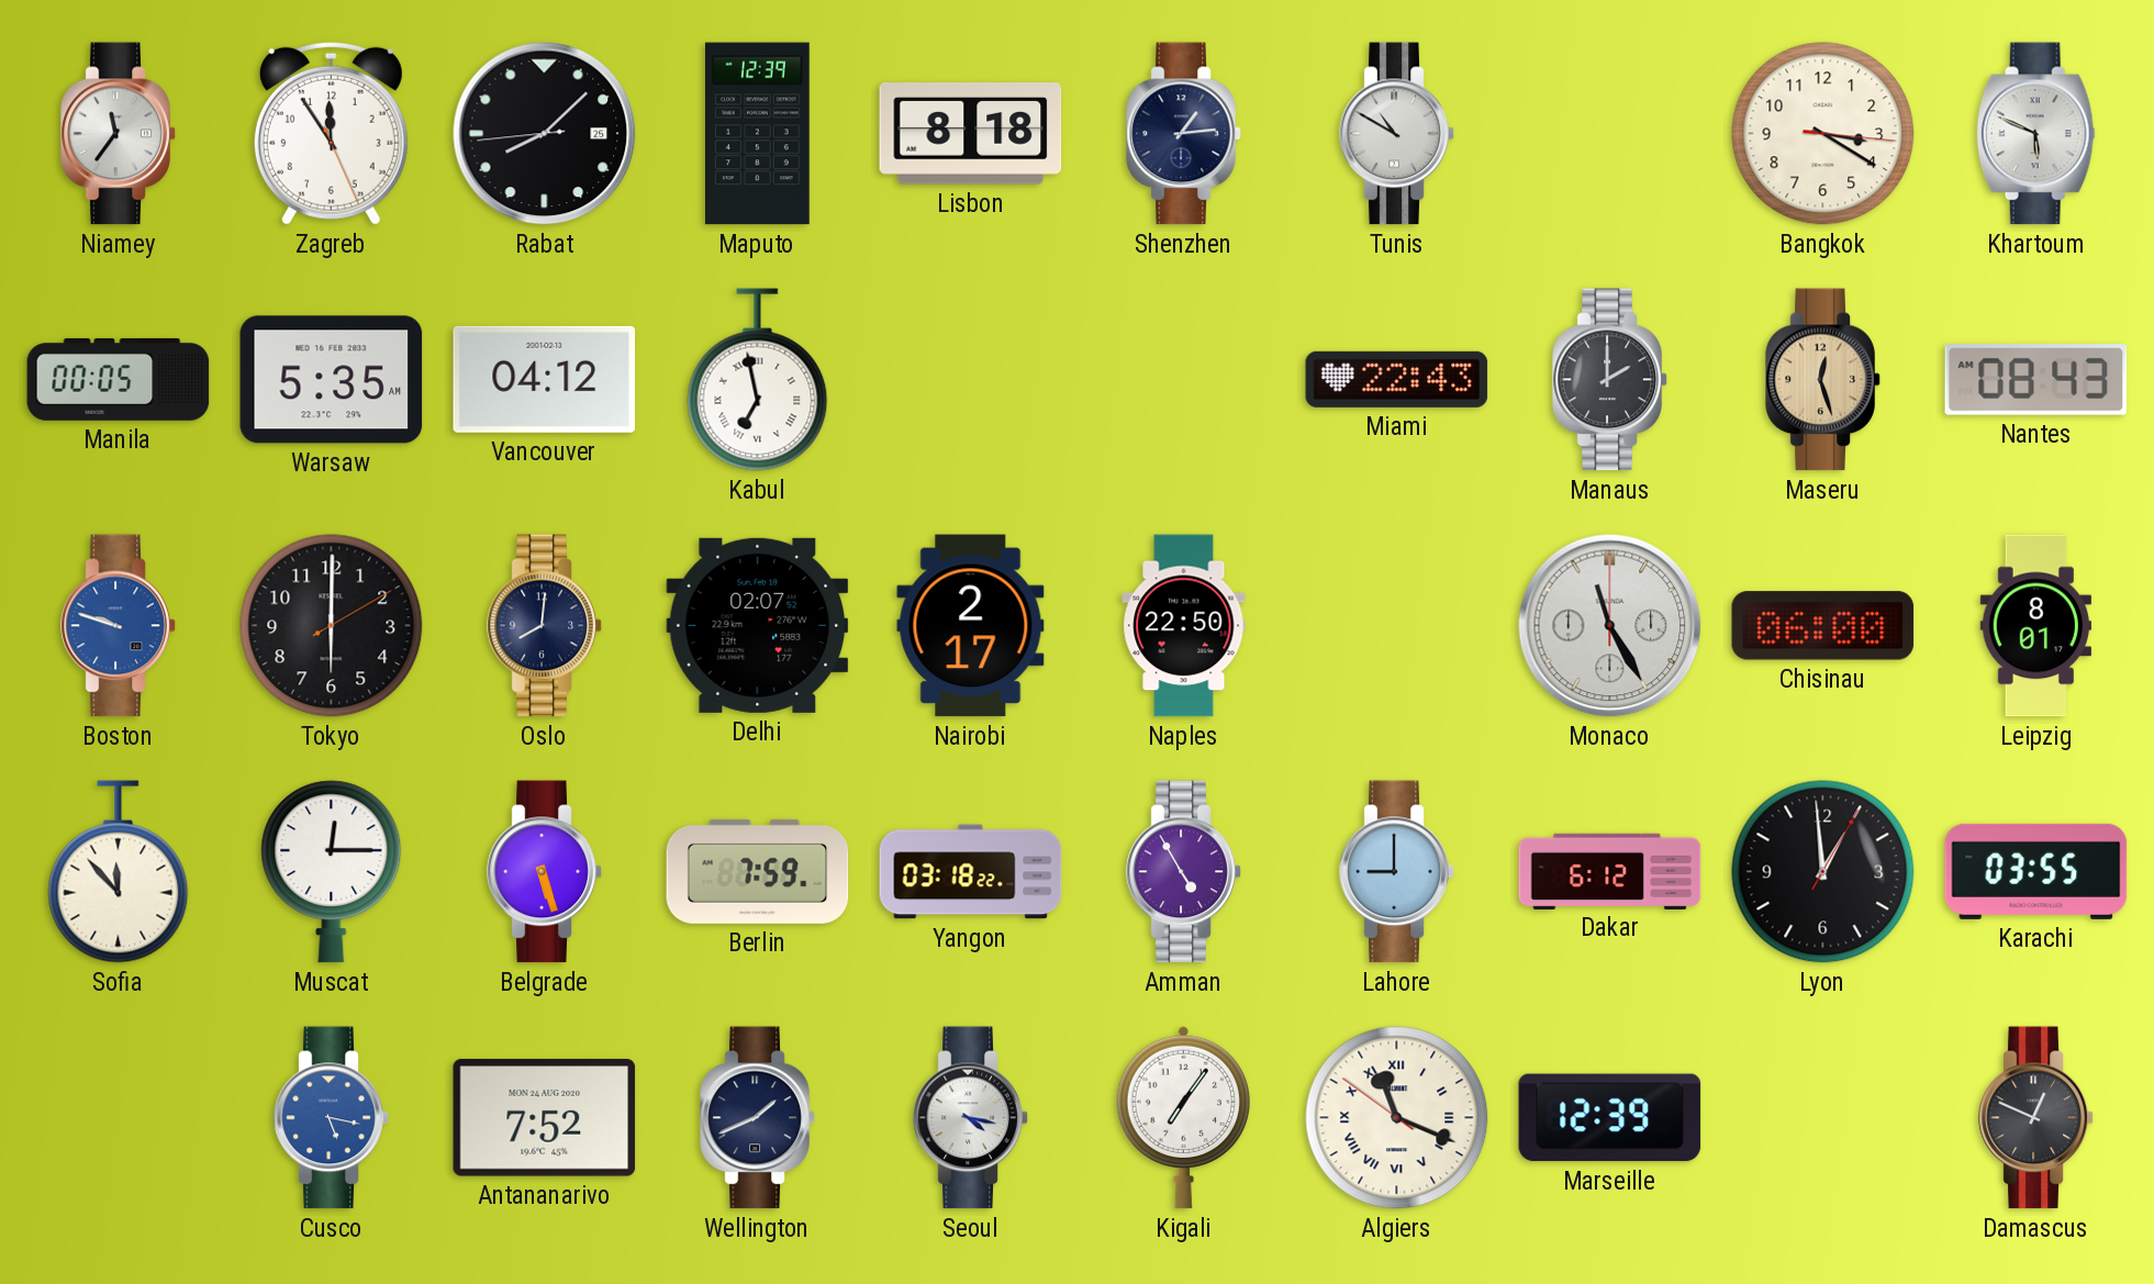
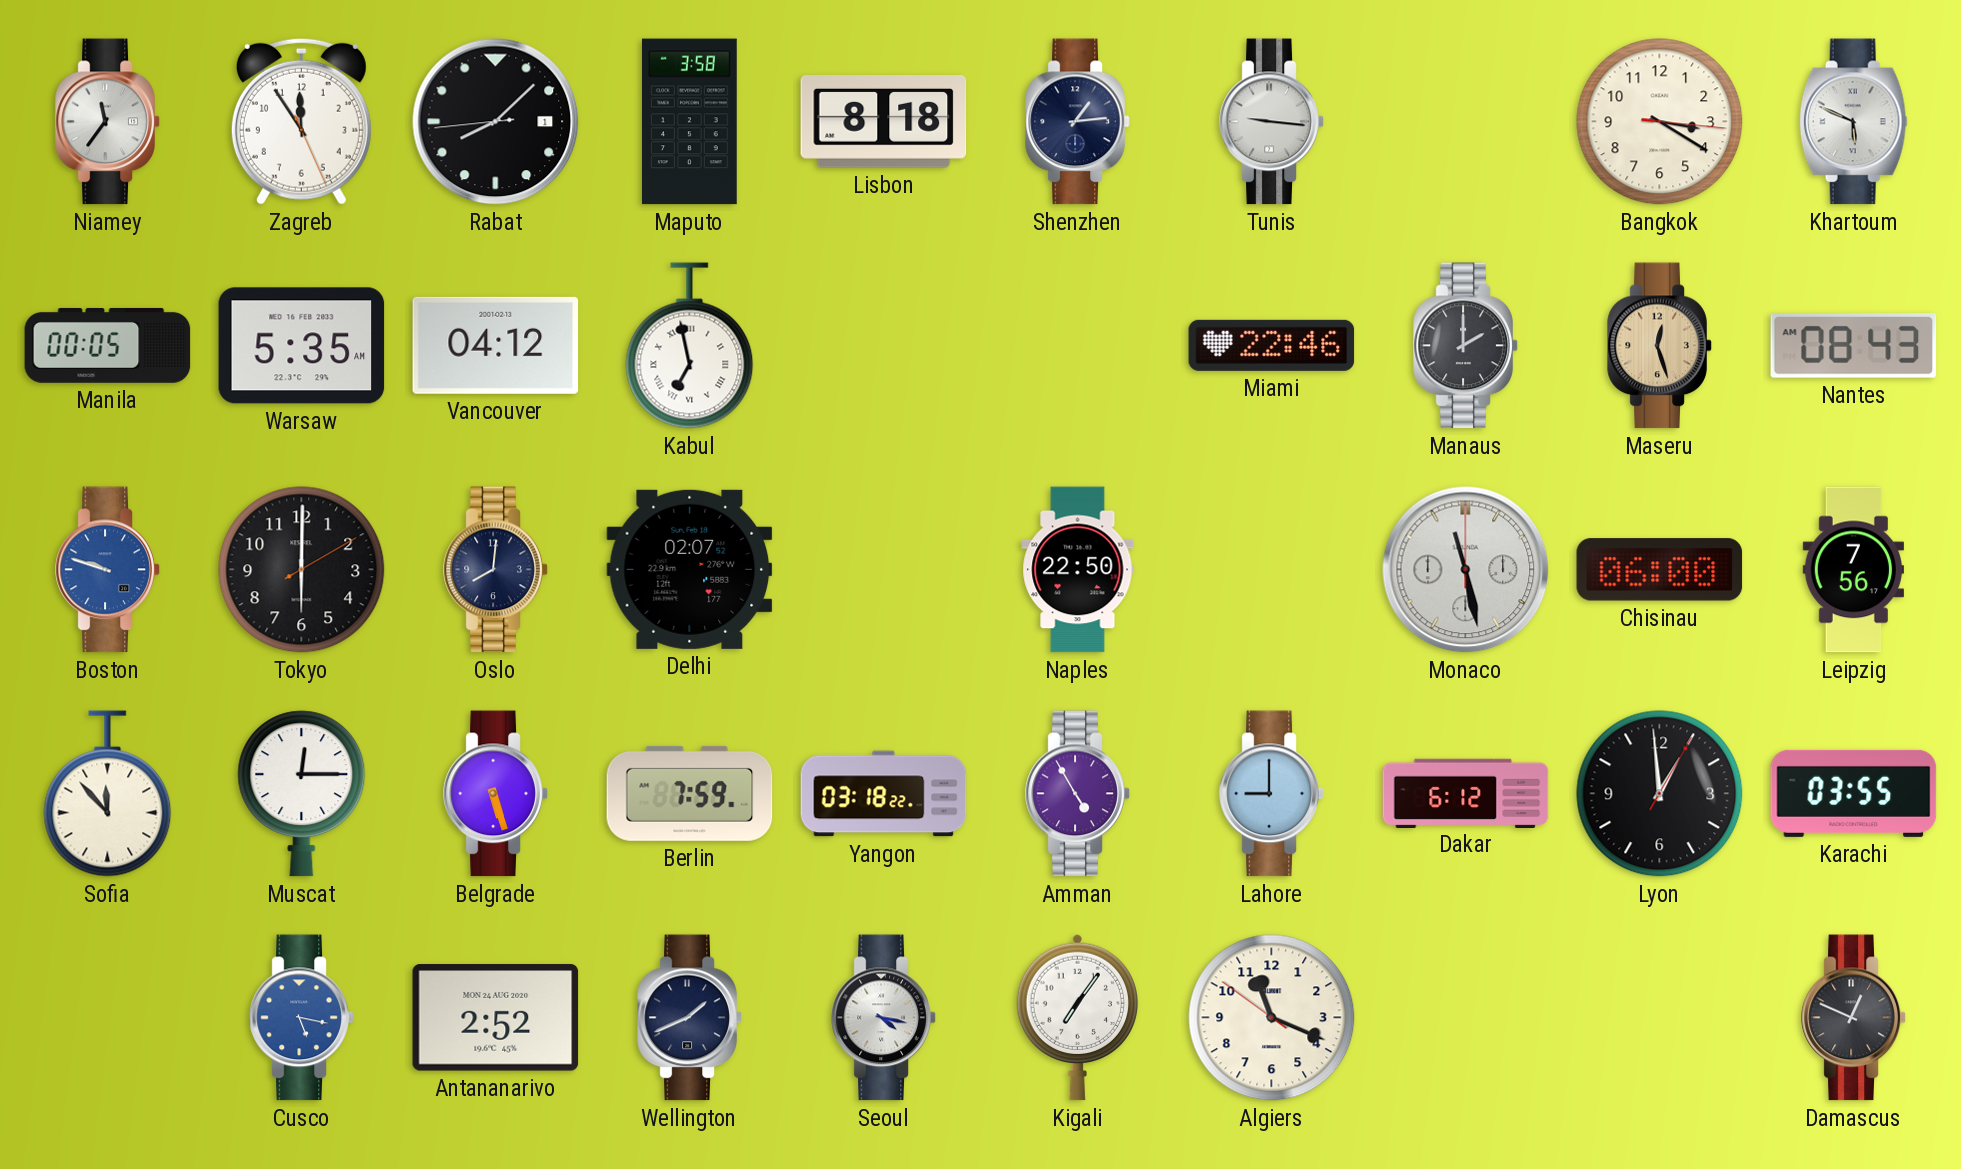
Rabat date: 25 -> 1 (496, 122)
Maputo: 12:39 -> 3:58 (690, 122)
Tunis: 10:50 -> 9:16 (1272, 122)
Miami: 22:43 -> 22:46 (1272, 345)
Nairobi: 2:17 -> none (971, 626)
Monaco: 11:25 -> 11:28 (1466, 570)
Leipzig: 8:01 -> 7:56 (1853, 570)
Antananarivo: 7:52 -> 2:52 (496, 1018)
Algiers numerals: Roman -> Arabic (1272, 1018)
Marseille: 12:39 -> none (1610, 1118)
